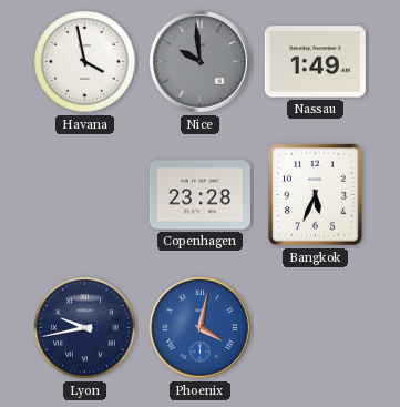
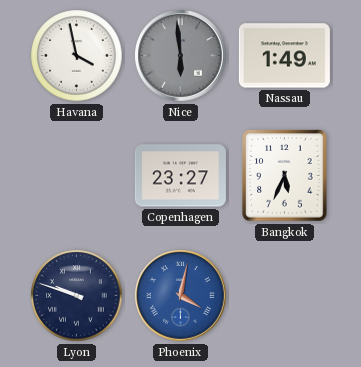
Nice: 9:59 -> 5:59 (181, 56)
Copenhagen: 23:28 -> 23:27 (180, 176)
Lyon: 9:43 -> 9:48 (77, 296)
